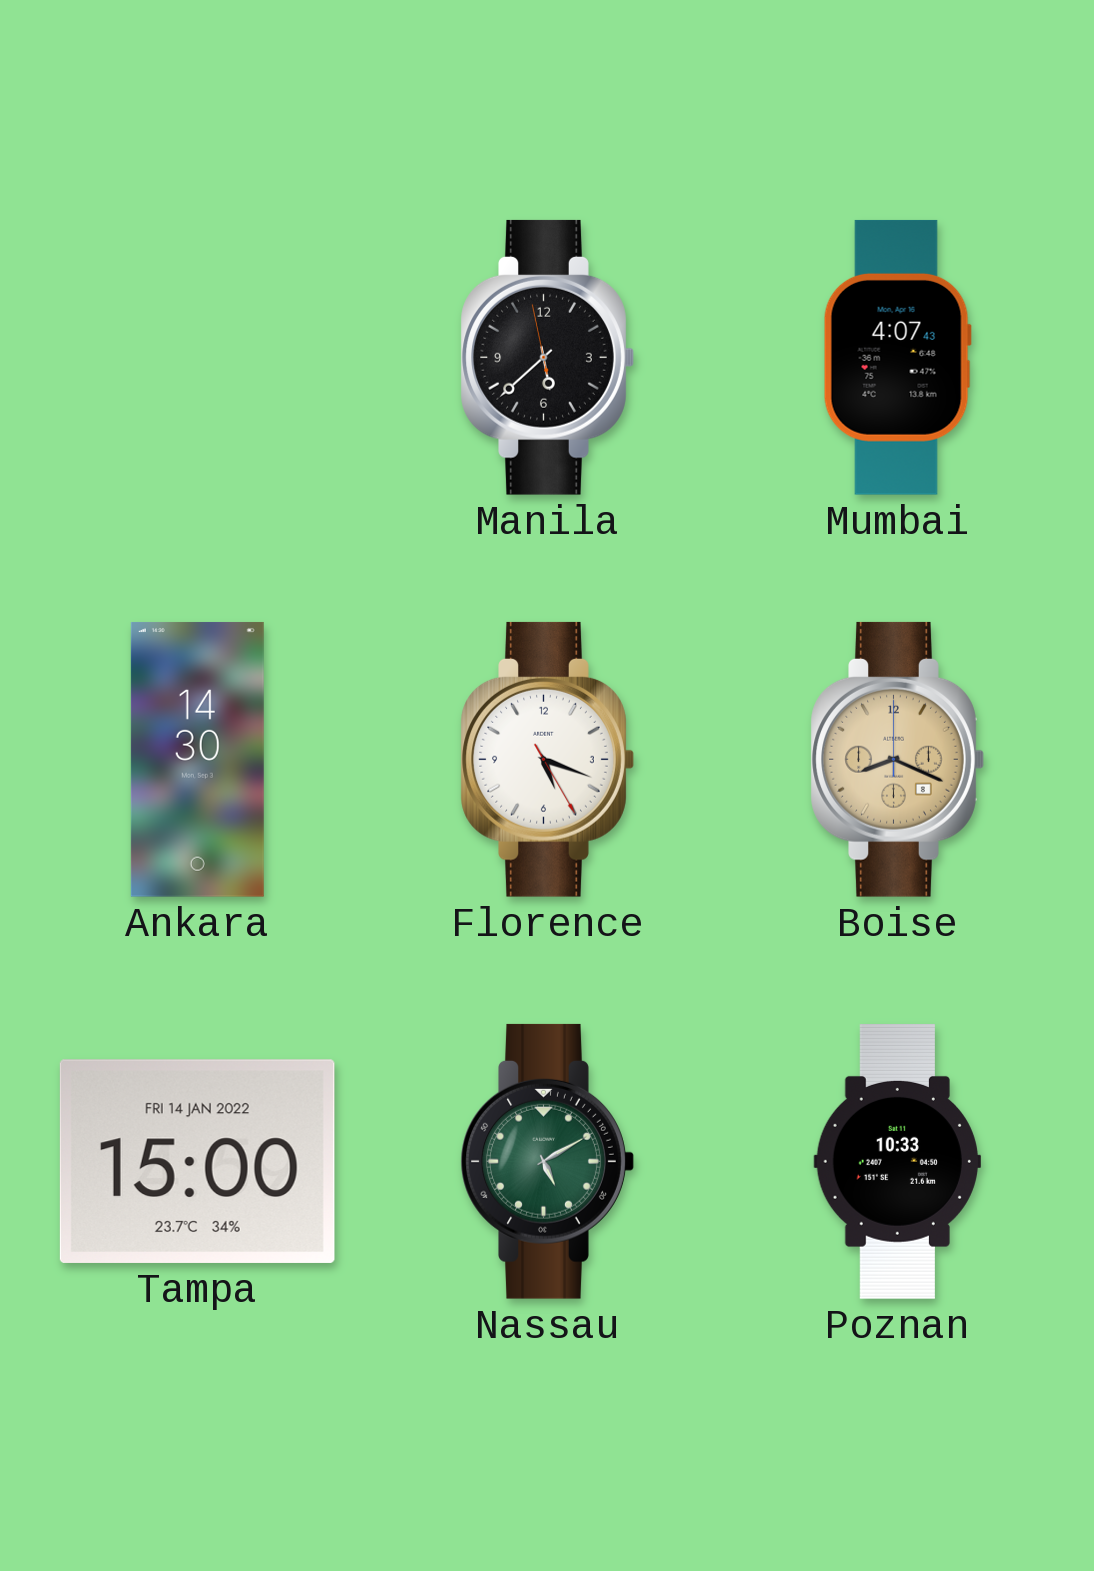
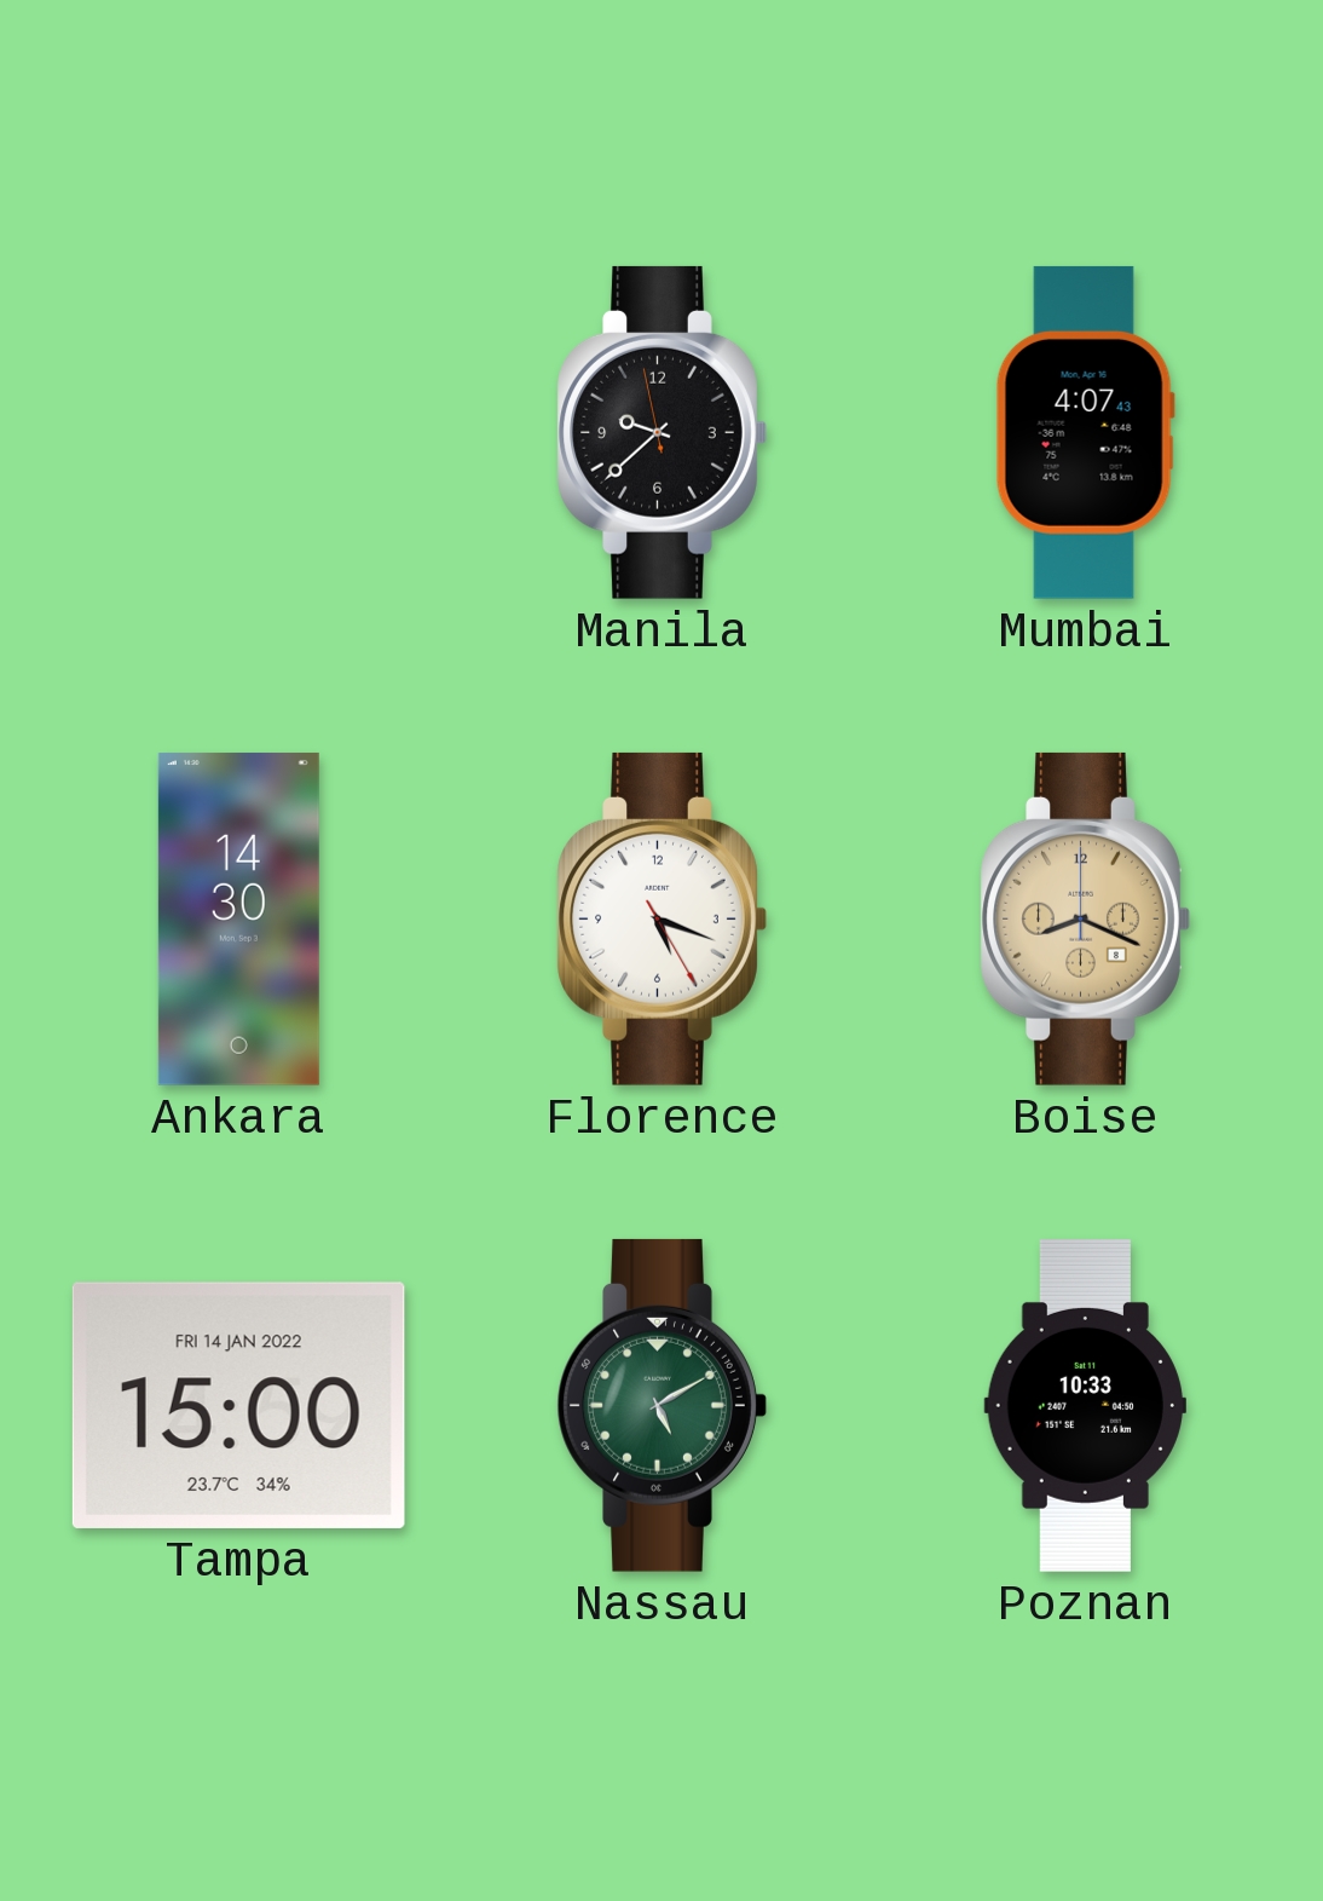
Manila: 5:37 -> 9:37 (661, 432)
